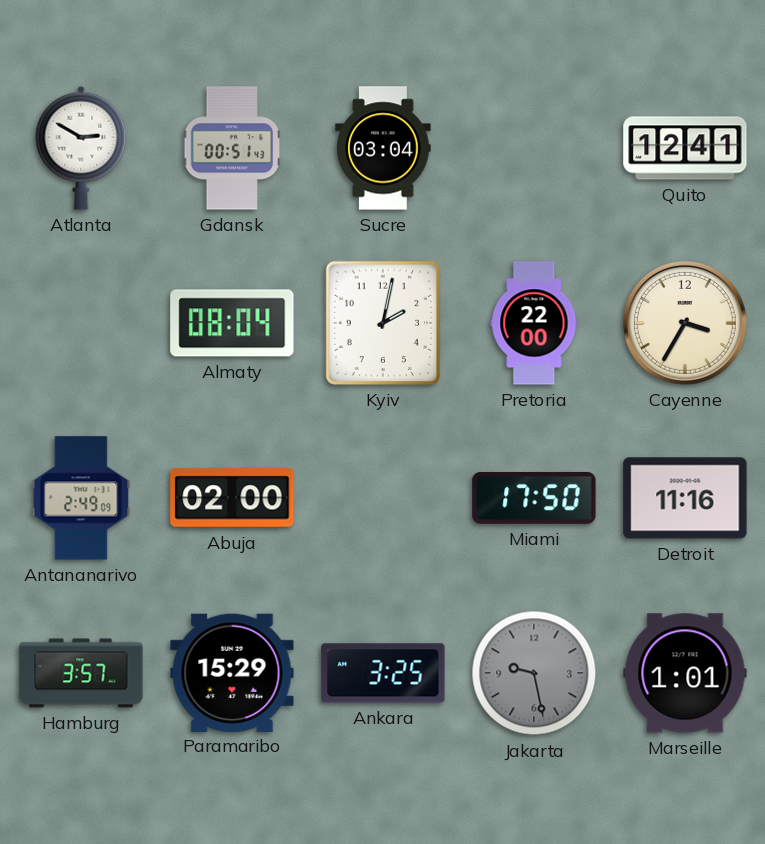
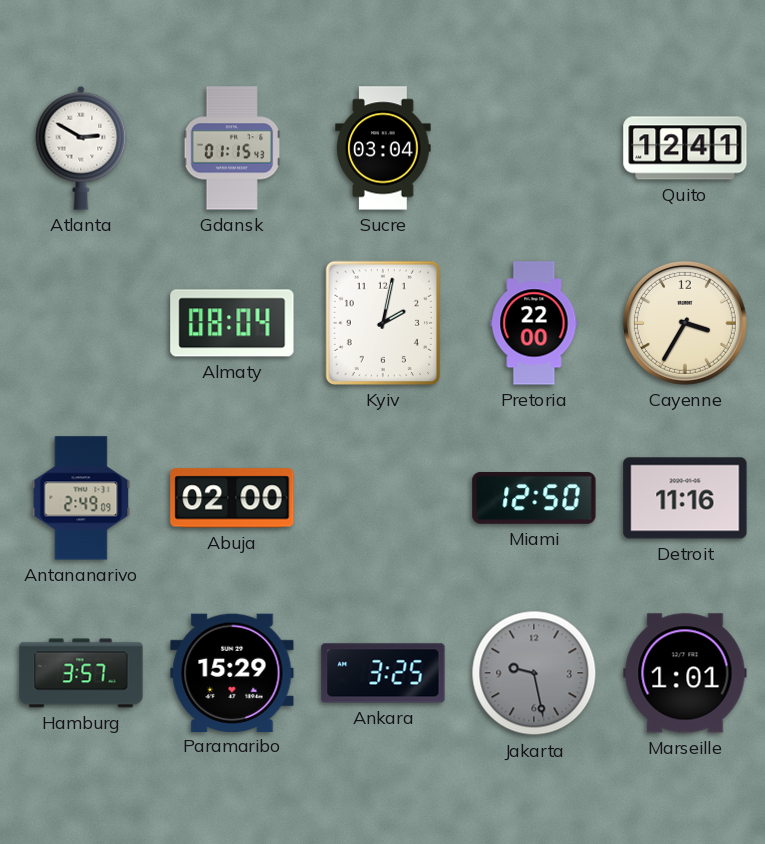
Gdansk: 00:51 -> 01:15 (232, 148)
Miami: 17:50 -> 12:50 (534, 498)
